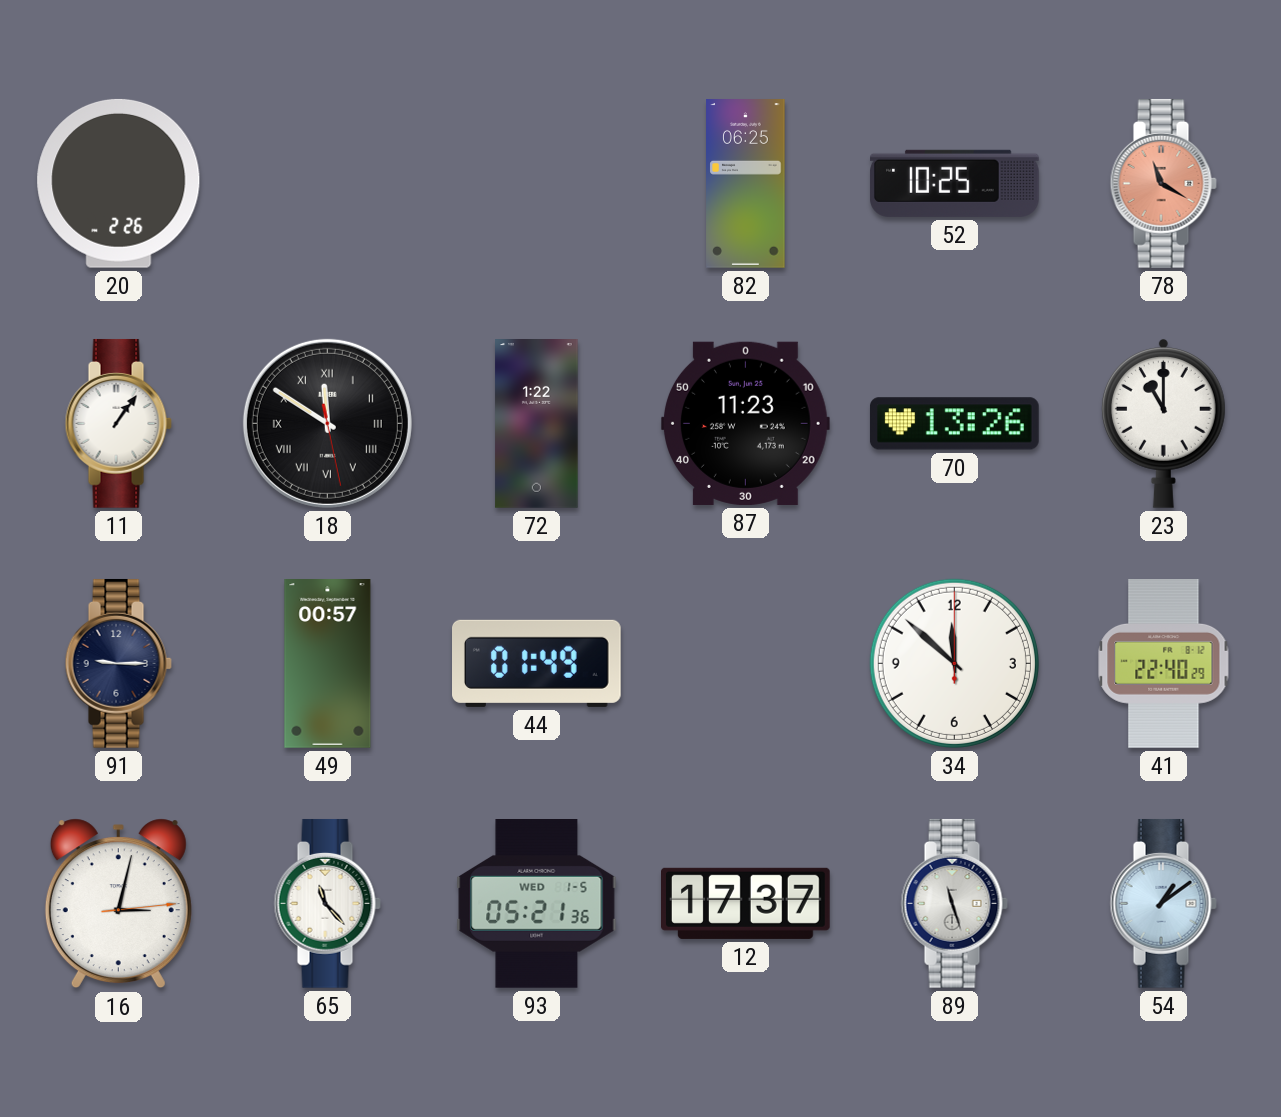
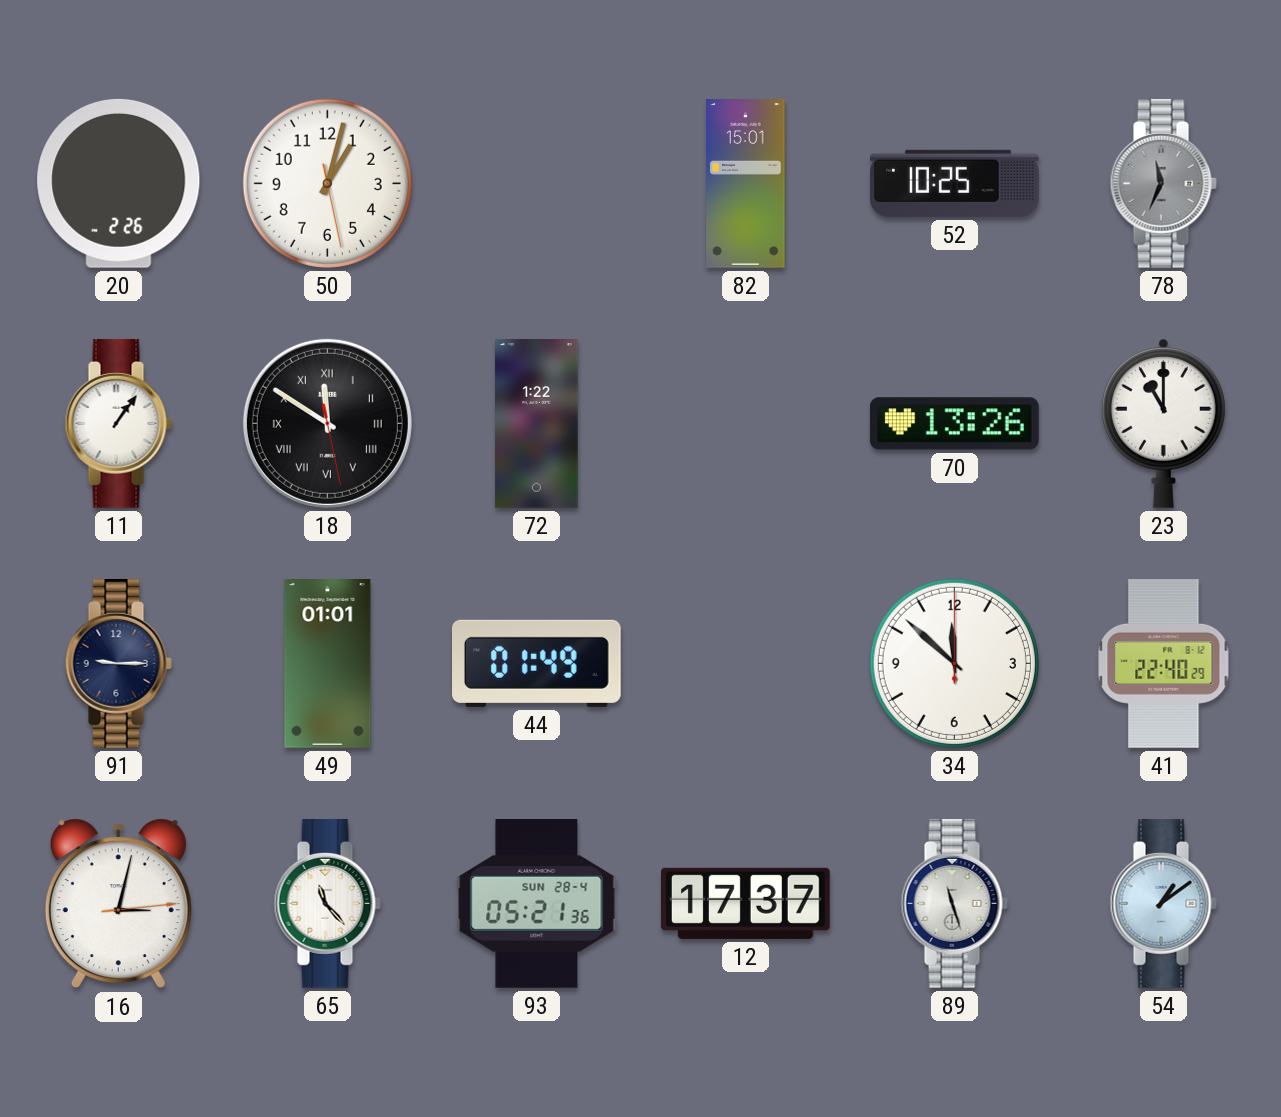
50: none -> 1:02 (327, 183)
82: 06:25 -> 15:01 (746, 184)
78: 11:20 -> 11:34 (1163, 184)
78 dial: salmon -> grey (1163, 184)
87: 11:23 -> none (745, 423)
49: 00:57 -> 01:01 (328, 664)
93 date: WED 1-5 -> SUN 28-4 (537, 904)
